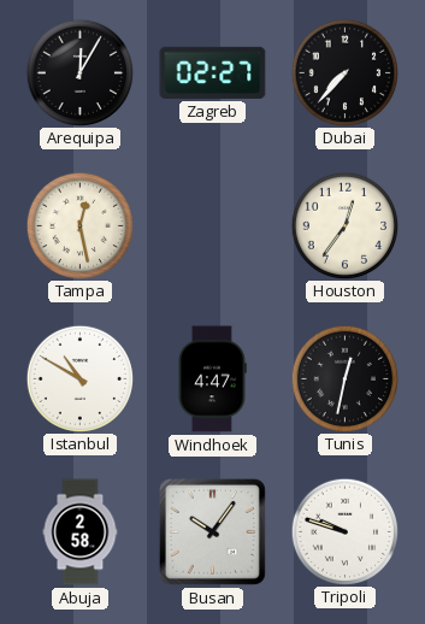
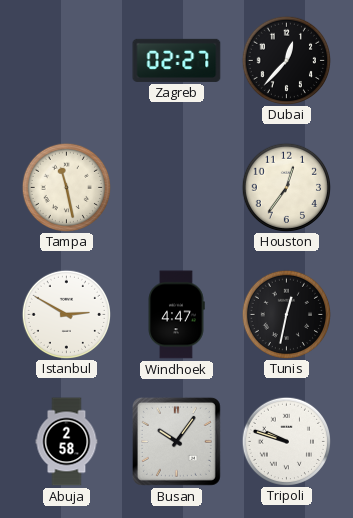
Arequipa: 12:05 -> none (79, 72)
Dubai: 7:37 -> 12:37 (286, 60)
Tampa: 12:28 -> 11:28 (66, 187)
Istanbul: 10:50 -> 2:50 (66, 314)
